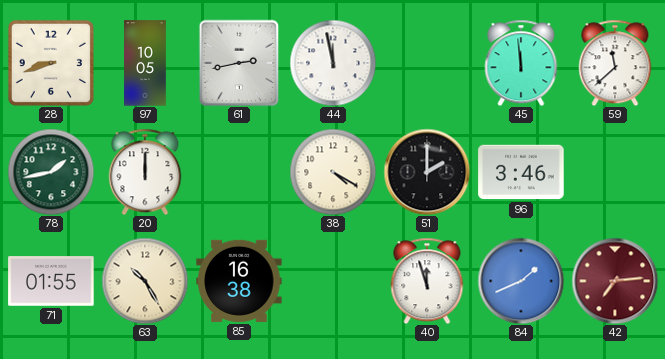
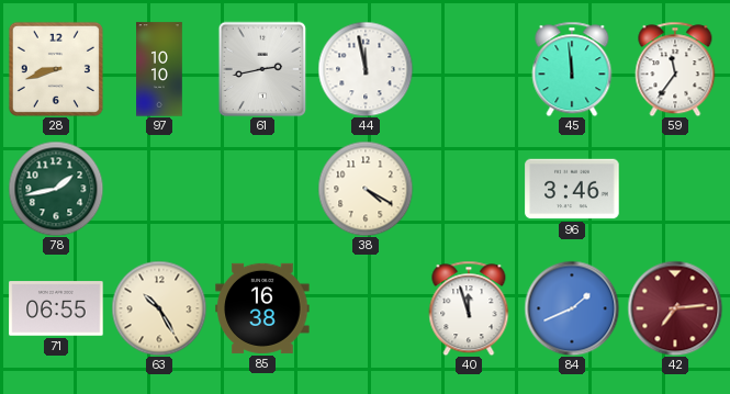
97: 10:05 -> 10:10 (159, 69)
59: 11:38 -> 11:36 (675, 69)
20: 12:00 -> none (145, 172)
51: 2:00 -> none (427, 172)
71: 01:55 -> 06:55 (56, 308)
